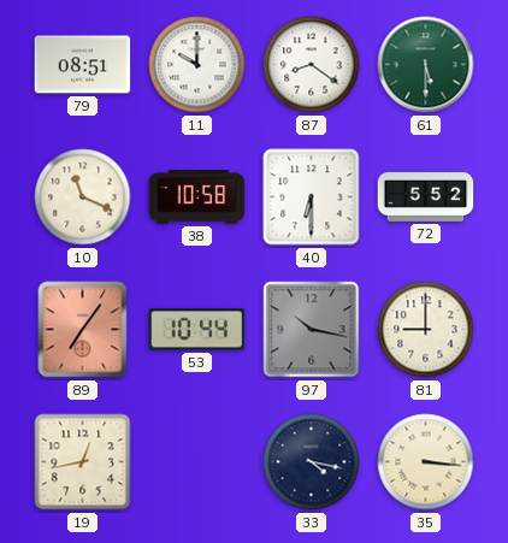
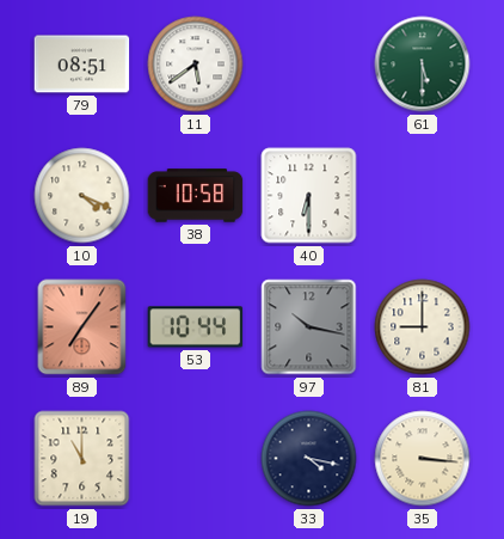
11: 10:00 -> 5:39 (196, 65)
87: 8:21 -> none (312, 65)
10: 11:19 -> 4:19 (82, 196)
72: 5:52 -> none (426, 197)
19: 12:43 -> 11:00 (82, 459)
